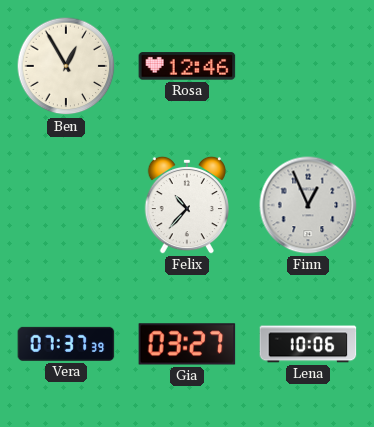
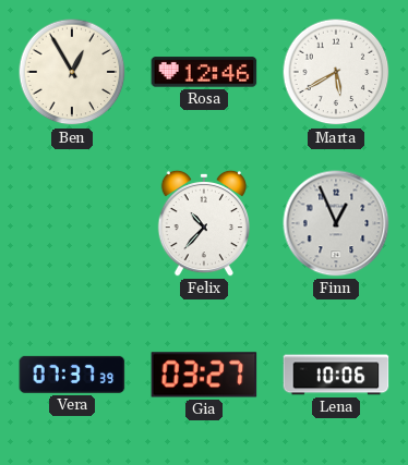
Marta: none -> 5:40 (336, 72)
